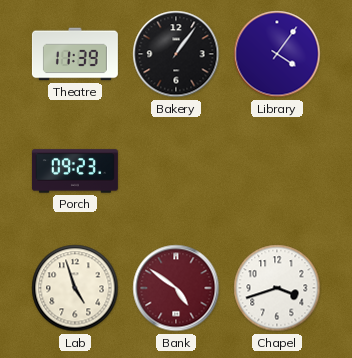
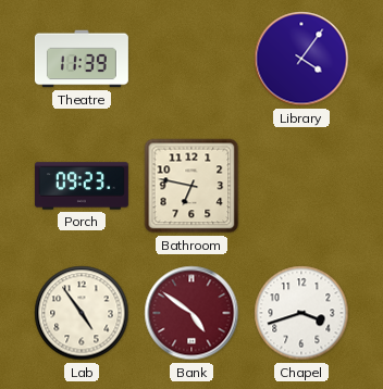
Bakery: 1:06 -> none (176, 54)
Bathroom: none -> 6:47 (191, 186)
Lab: 4:57 -> 4:54 (82, 313)
